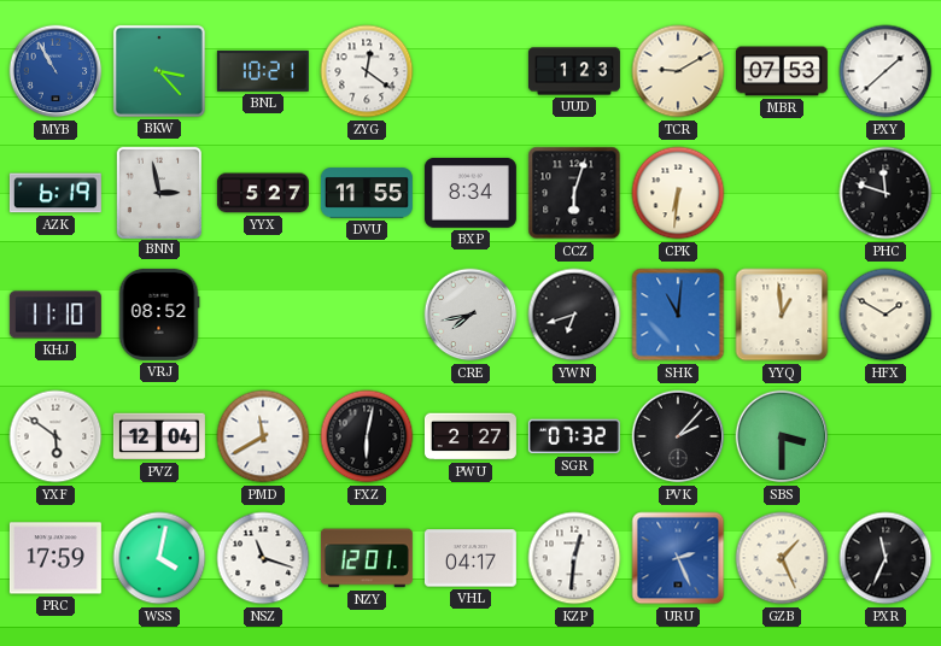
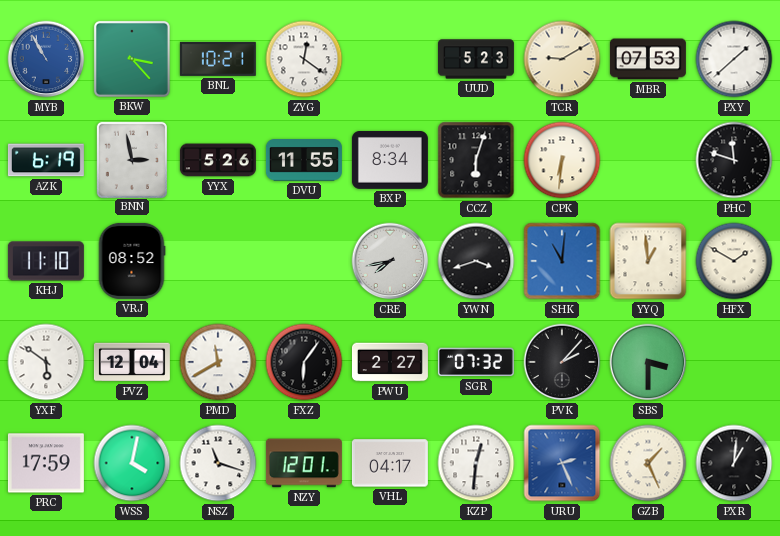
UUD: 1:23 -> 5:23 (476, 59)
YYX: 5:27 -> 5:26 (218, 160)
YWN: 6:42 -> 3:42 (476, 261)
FXZ: 6:02 -> 6:06 (304, 362)
PXR: 11:34 -> 1:01 (734, 463)
